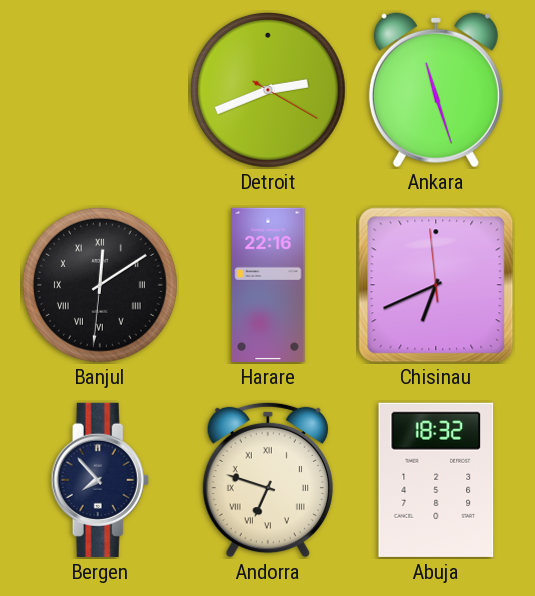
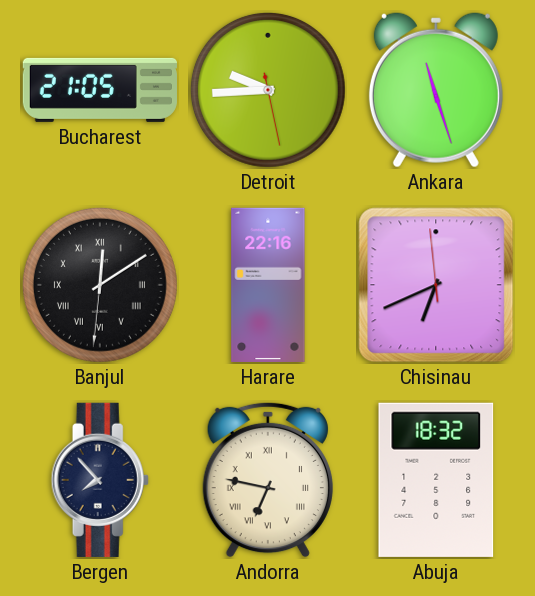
Bucharest: none -> 21:05 (100, 90)
Detroit: 2:41 -> 9:44 (268, 90)
Andorra: 6:48 -> 6:47 (268, 480)
